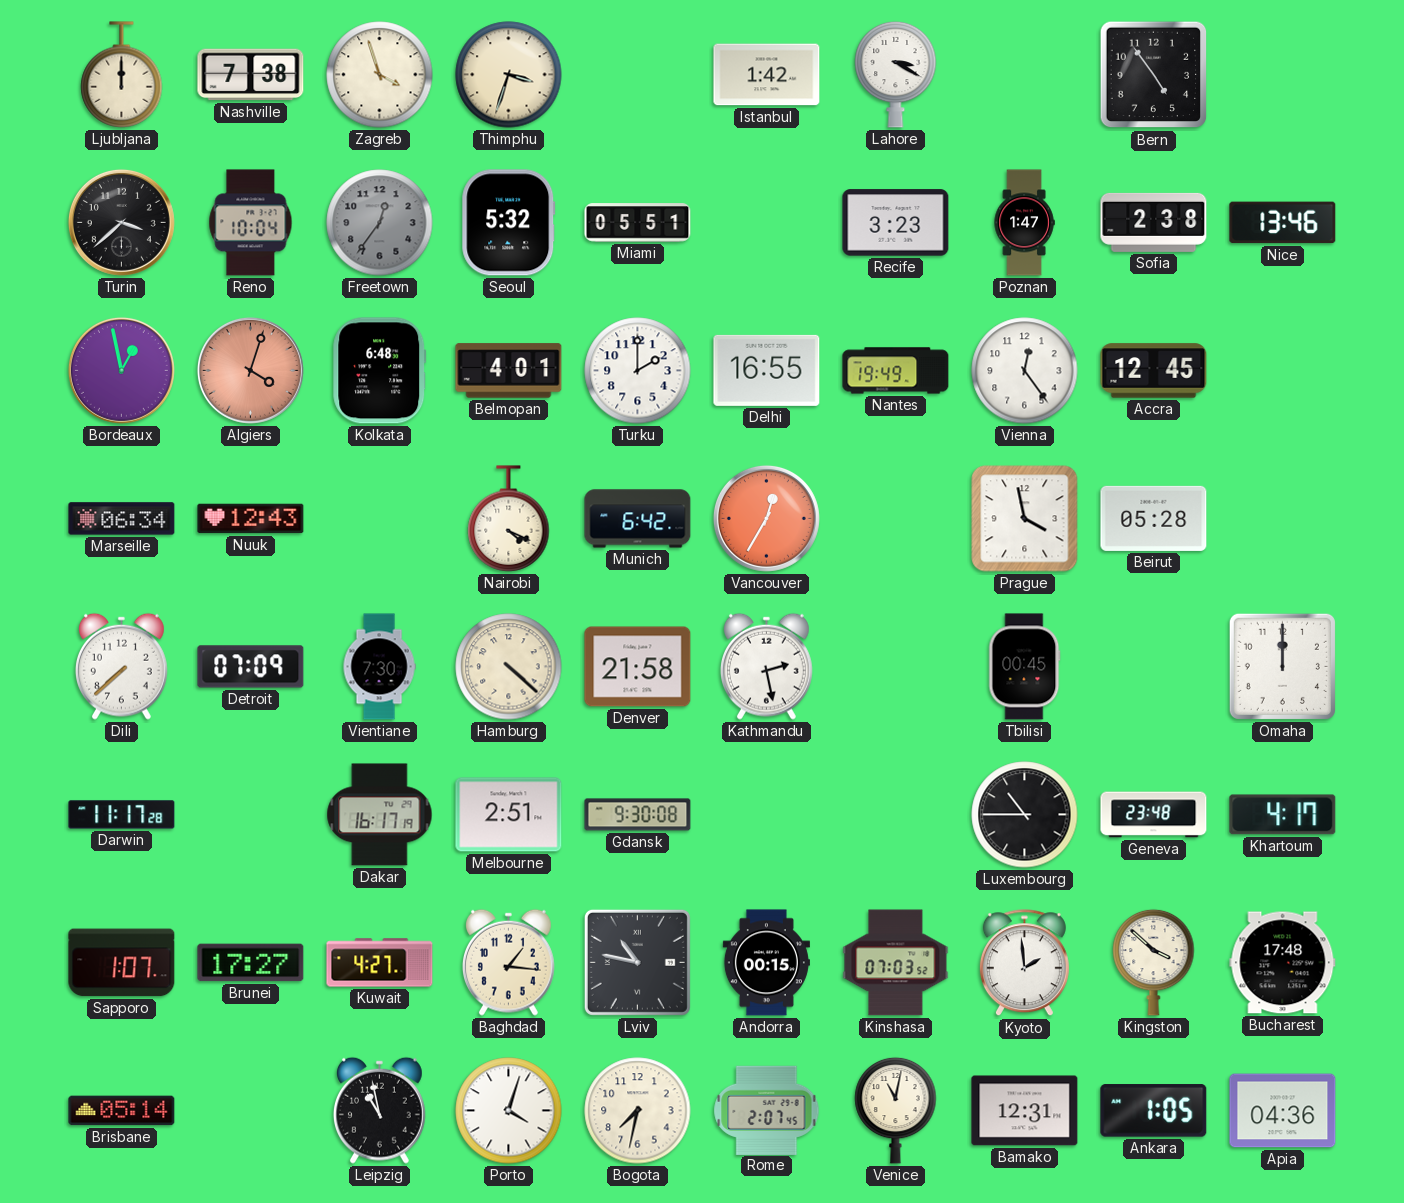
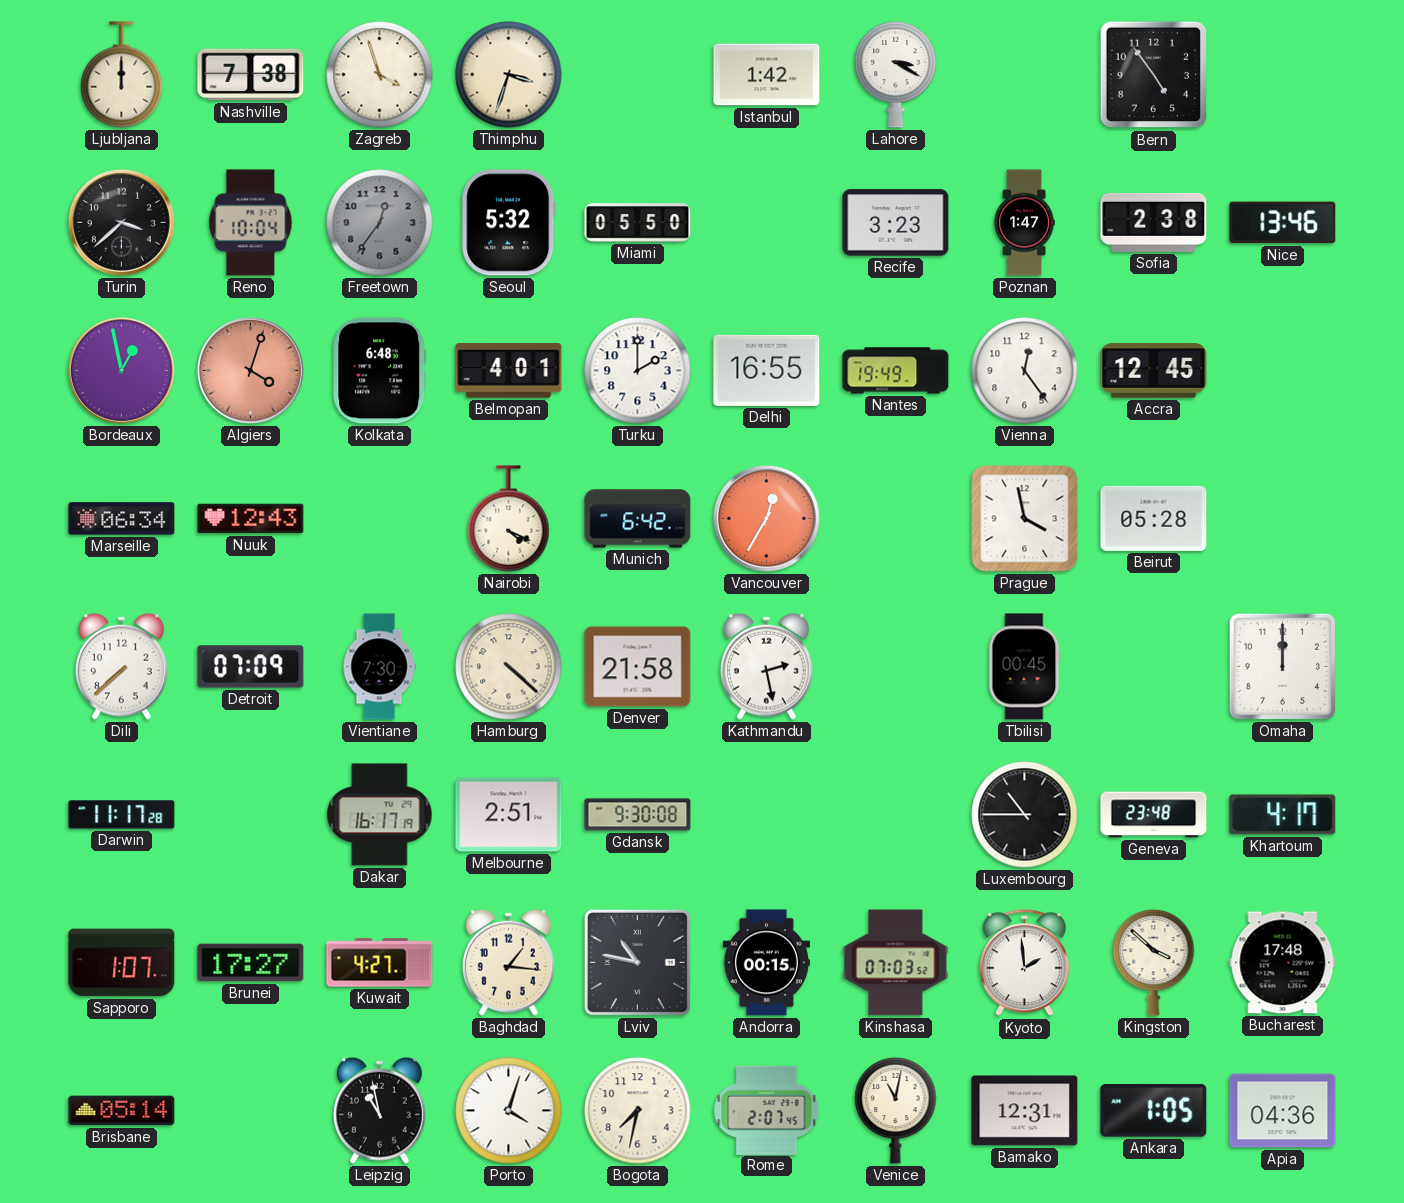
Miami: 05:51 -> 05:50 (638, 223)
